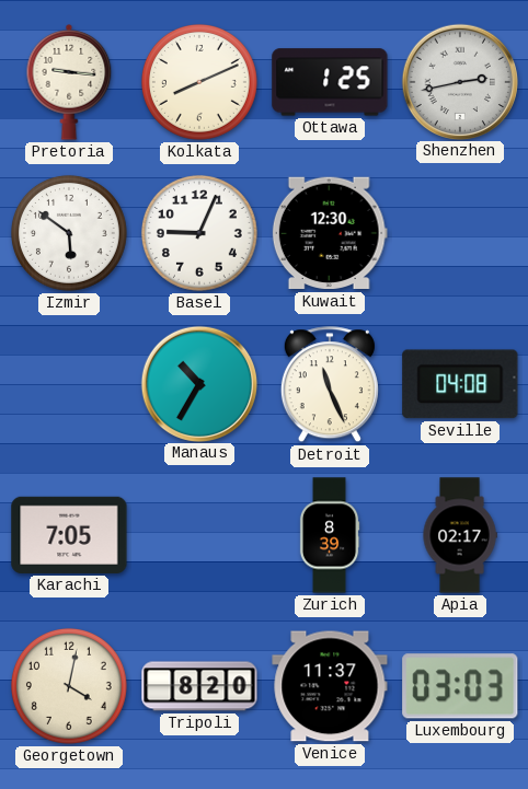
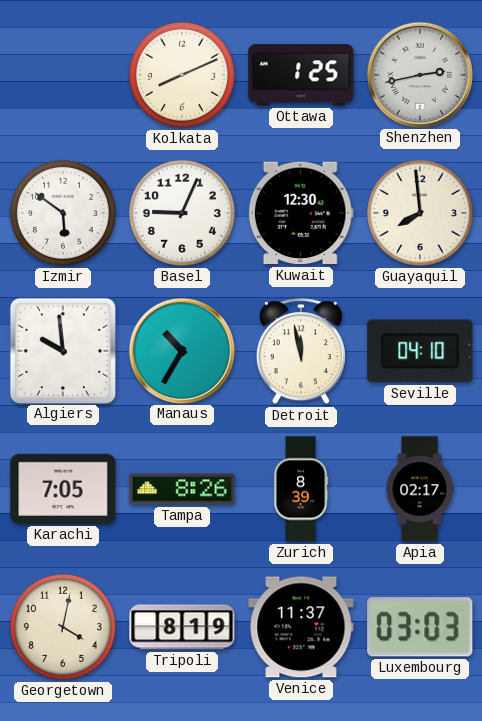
Pretoria: 9:16 -> none (69, 83)
Guayaquil: none -> 7:59 (420, 213)
Algiers: none -> 9:59 (62, 350)
Detroit: 11:26 -> 11:58 (301, 352)
Seville: 04:08 -> 04:10 (420, 351)
Tampa: none -> 8:26 (182, 489)
Tripoli: 8:20 -> 8:19 (182, 627)
